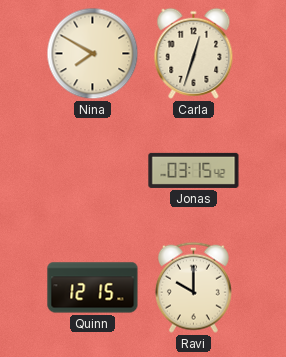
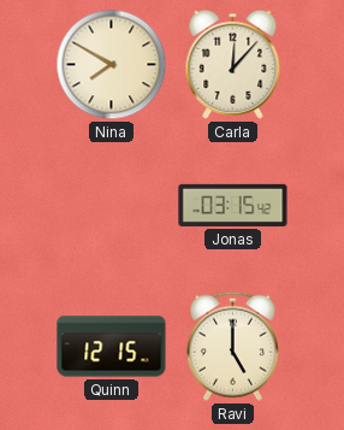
Carla: 12:33 -> 12:07 (233, 64)
Ravi: 10:00 -> 5:00 (232, 346)
